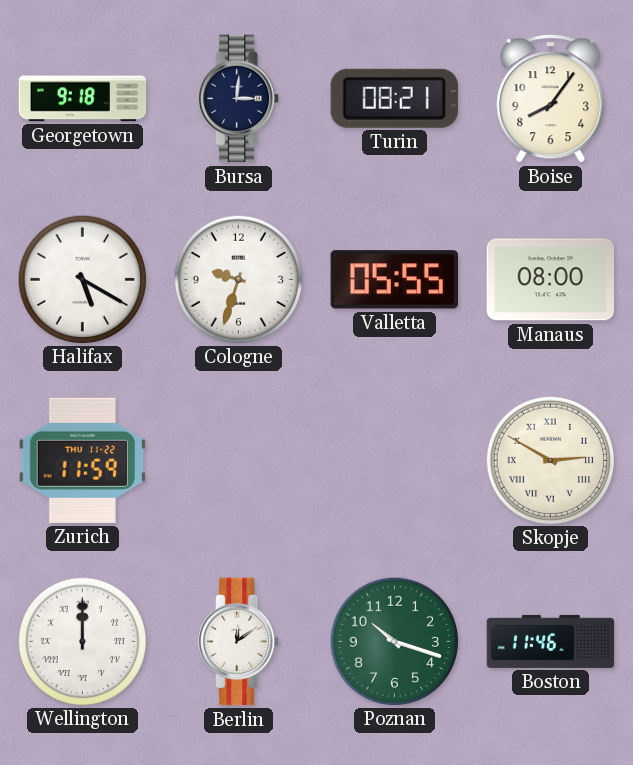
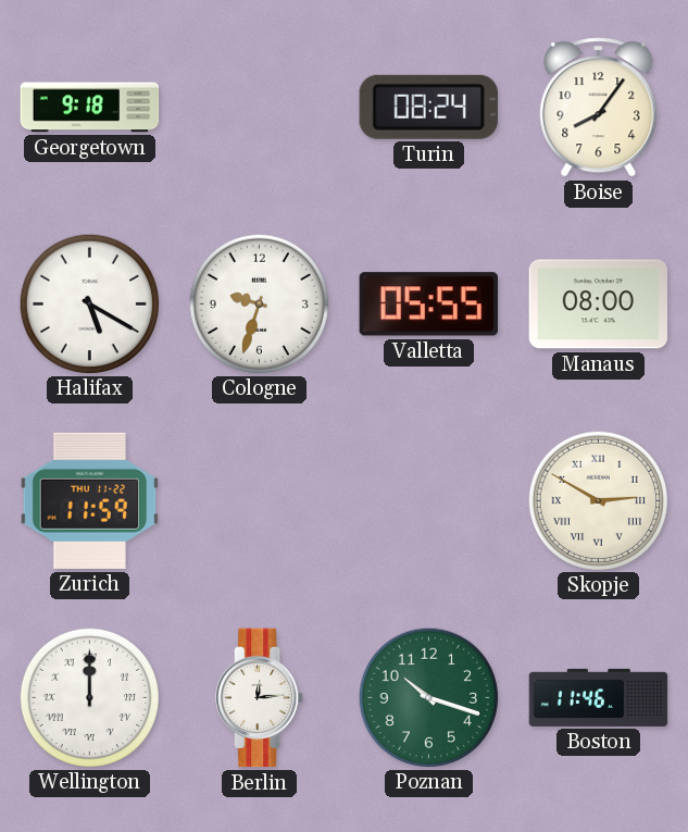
Bursa: 3:01 -> none (239, 99)
Turin: 08:21 -> 08:24 (428, 107)
Berlin: 12:09 -> 12:14 (260, 698)
